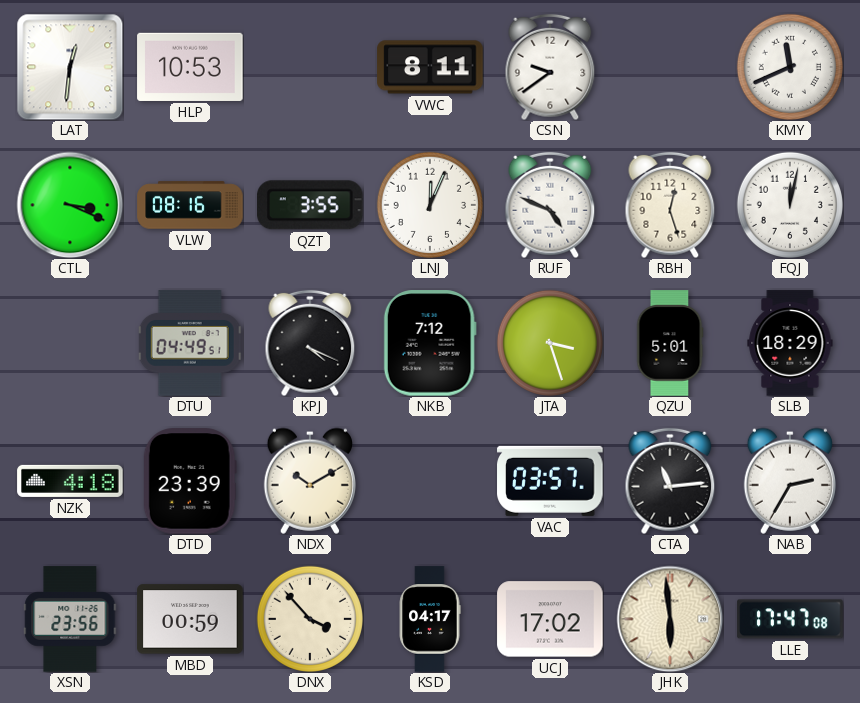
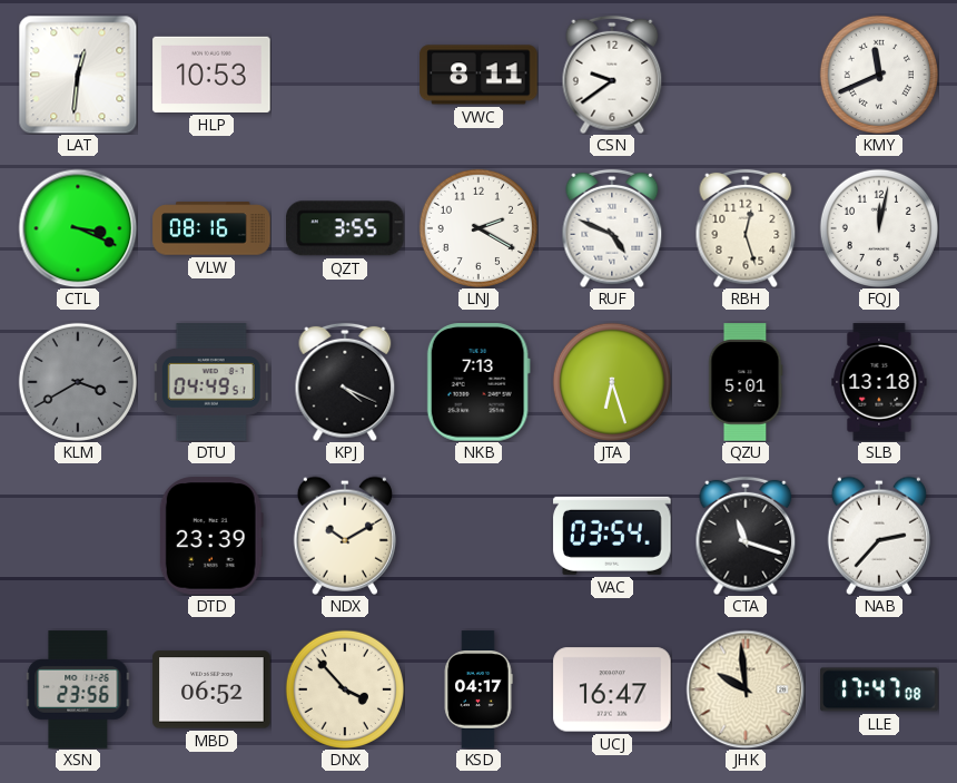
LNJ: 12:04 -> 2:20 (478, 228)
KLM: none -> 3:40 (78, 382)
NKB: 7:12 -> 7:13 (478, 382)
JTA: 3:27 -> 6:27 (612, 382)
SLB: 18:29 -> 13:18 (879, 382)
NZK: 4:18 -> none (70, 481)
VAC: 03:57 -> 03:54 (612, 536)
CTA: 11:14 -> 11:18 (746, 536)
NAB: 2:35 -> 2:37 (879, 536)
MBD: 00:59 -> 06:52 (211, 689)
UCJ: 17:02 -> 16:47 (612, 689)
JHK: 5:59 -> 9:59 (746, 689)
